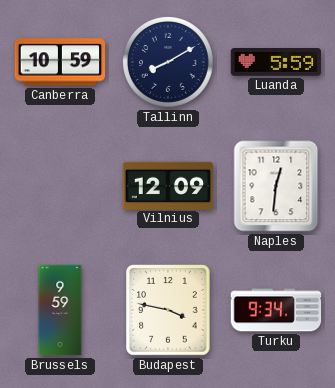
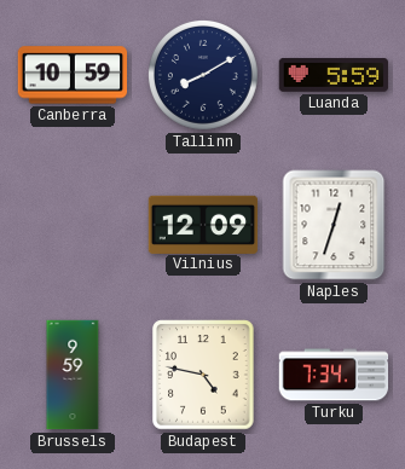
Naples: 12:31 -> 12:33 (334, 225)
Budapest: 3:47 -> 4:47 (203, 375)
Turku: 9:34 -> 7:34 (334, 375)
